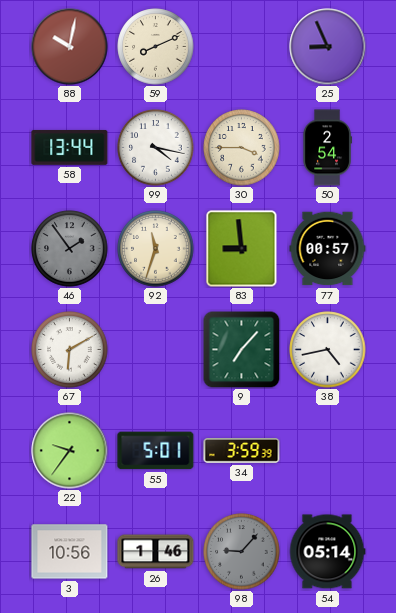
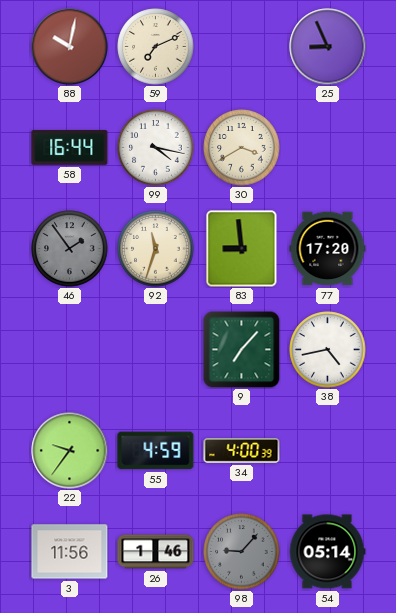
59: 8:11 -> 7:11 (156, 47)
58: 13:44 -> 16:44 (70, 147)
30: 3:45 -> 3:40 (242, 148)
50: 2:54 -> none (327, 148)
77: 00:57 -> 17:20 (328, 249)
67: 6:10 -> none (70, 350)
55: 5:01 -> 4:59 (156, 451)
34: 3:59 -> 4:00 (242, 451)
3: 10:56 -> 11:56 (70, 552)
